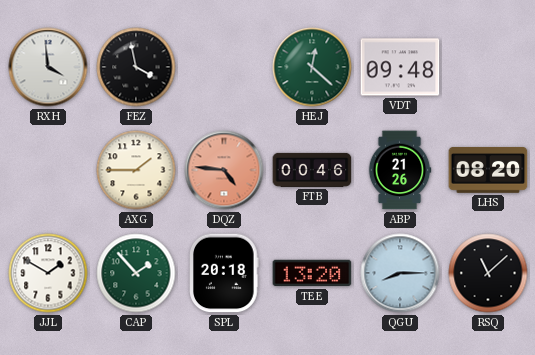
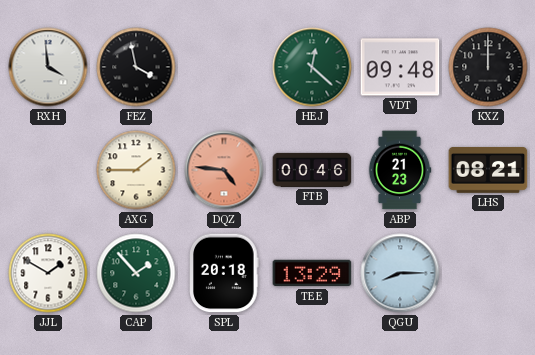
KXZ: none -> 12:00 (488, 67)
ABP: 21:26 -> 21:23 (400, 170)
LHS: 08:20 -> 08:21 (488, 171)
TEE: 13:20 -> 13:29 (312, 273)
RSQ: 11:08 -> none (488, 273)
